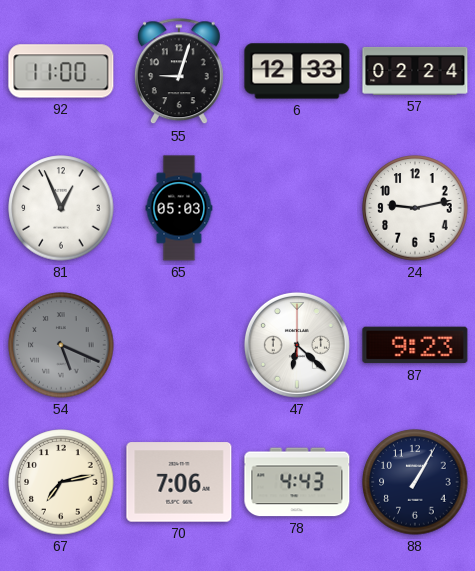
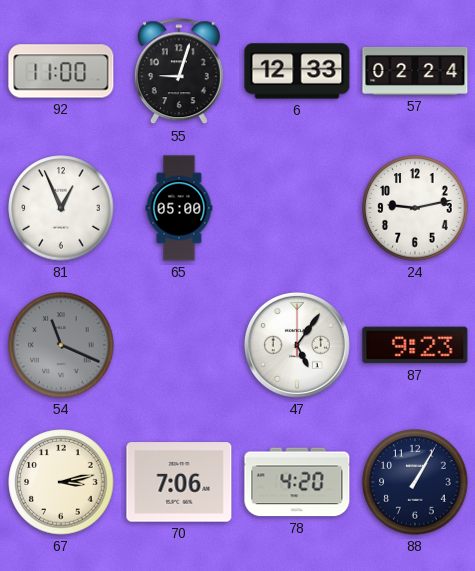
65: 05:03 -> 05:00 (179, 208)
54: 5:19 -> 11:19 (61, 345)
47: 6:22 -> 5:06 (297, 345)
67: 7:13 -> 3:13 (61, 482)
78: 4:43 -> 4:20 (297, 482)
